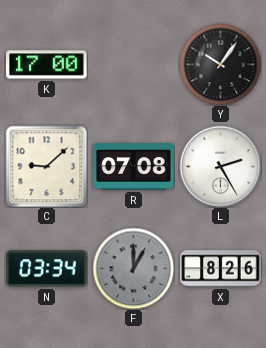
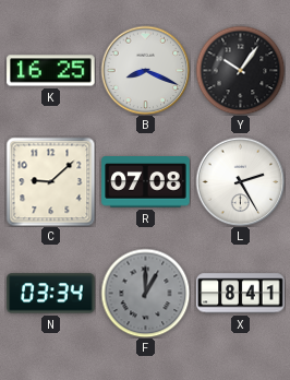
K: 17:00 -> 16:25 (51, 71)
B: none -> 8:19 (145, 70)
X: 8:26 -> 8:41 (241, 294)
